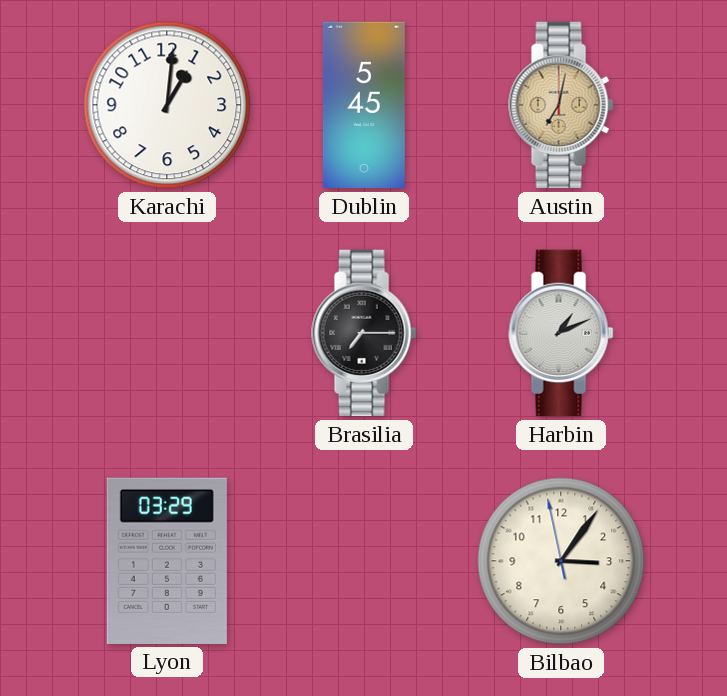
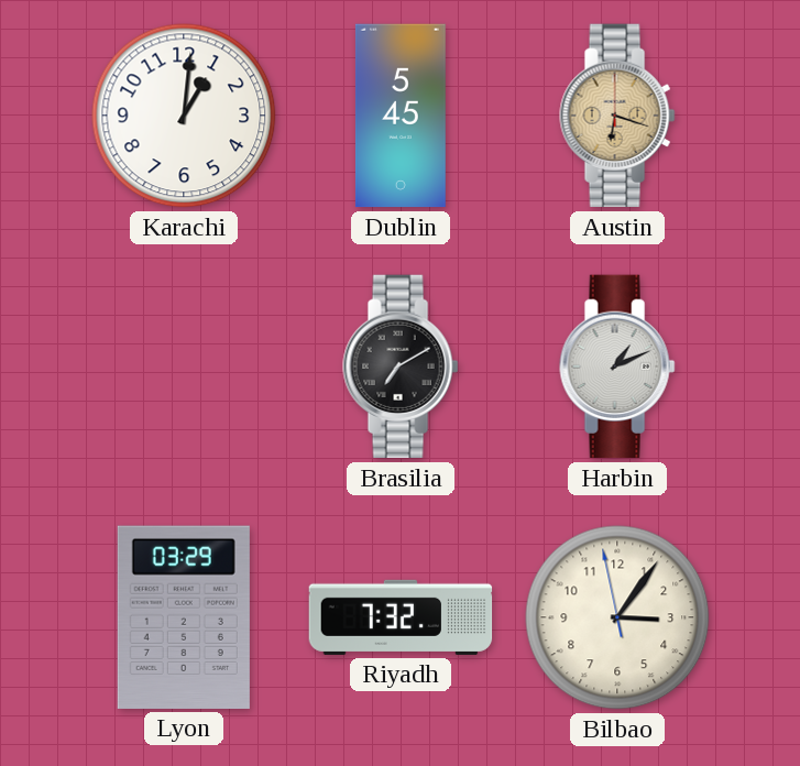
Austin: 7:02 -> 6:18 (617, 116)
Brasilia: 7:15 -> 7:10 (401, 366)
Riyadh: none -> 7:32 (401, 617)
